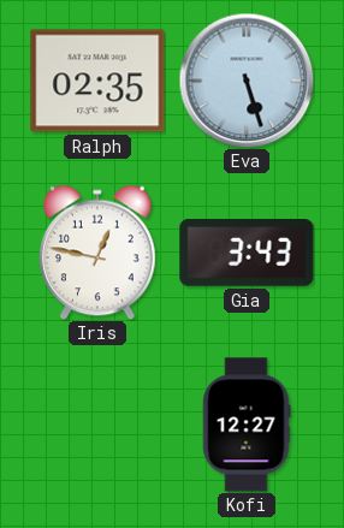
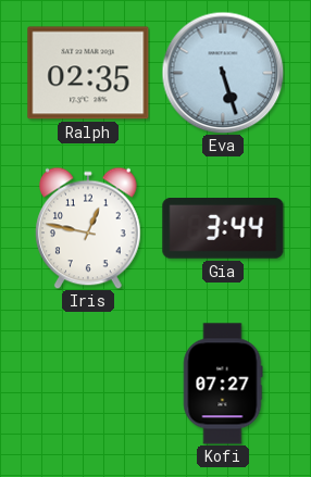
Gia: 3:43 -> 3:44 (223, 229)
Kofi: 12:27 -> 07:27 (223, 384)
